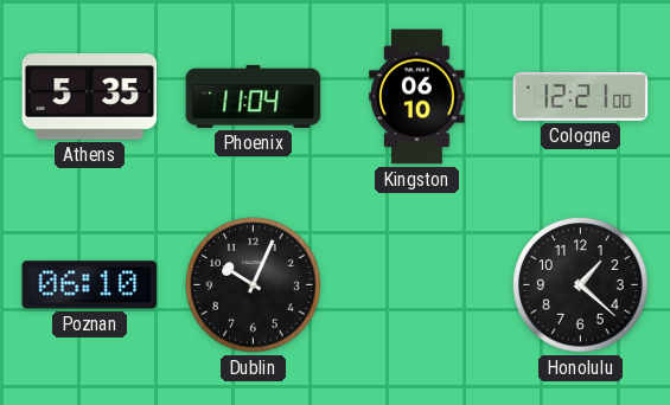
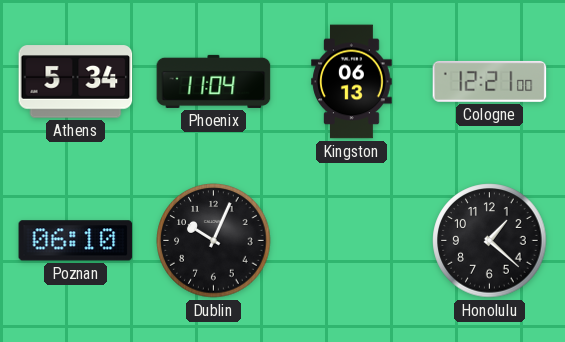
Athens: 5:35 -> 5:34 (76, 82)
Kingston: 06:10 -> 06:13 (352, 82)
